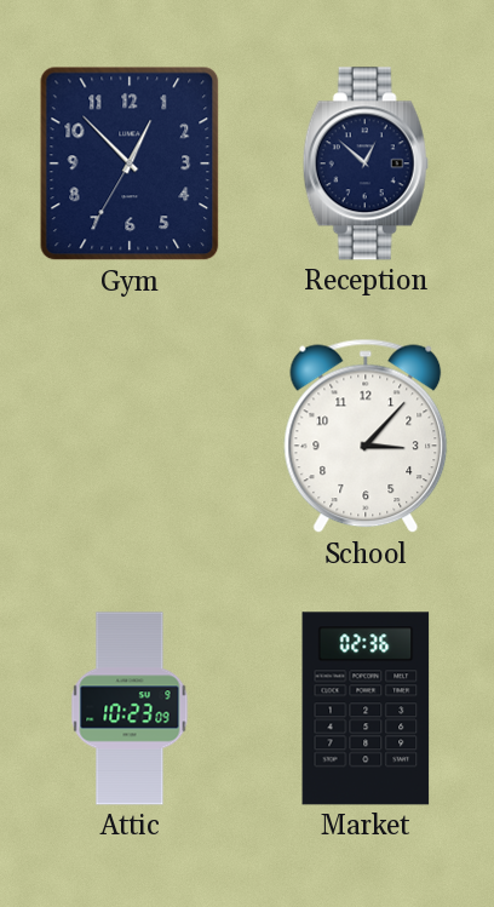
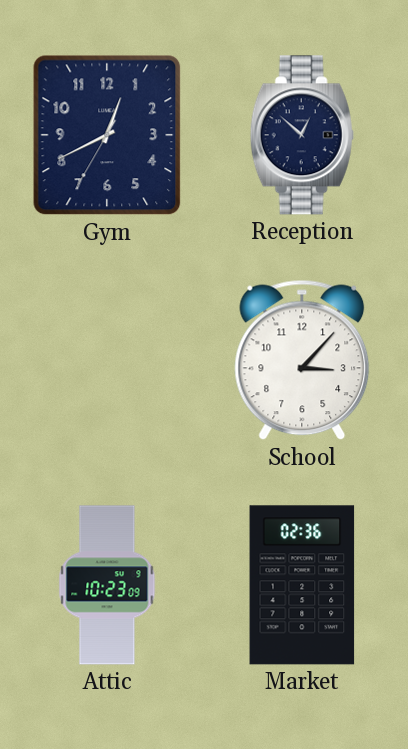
Gym: 12:52 -> 12:40 (107, 135)
